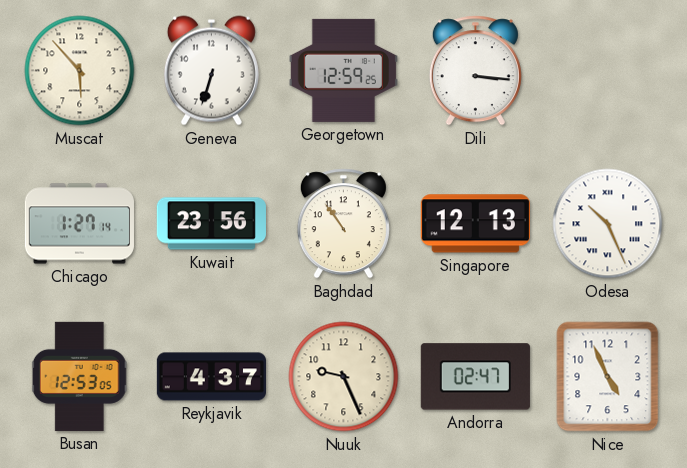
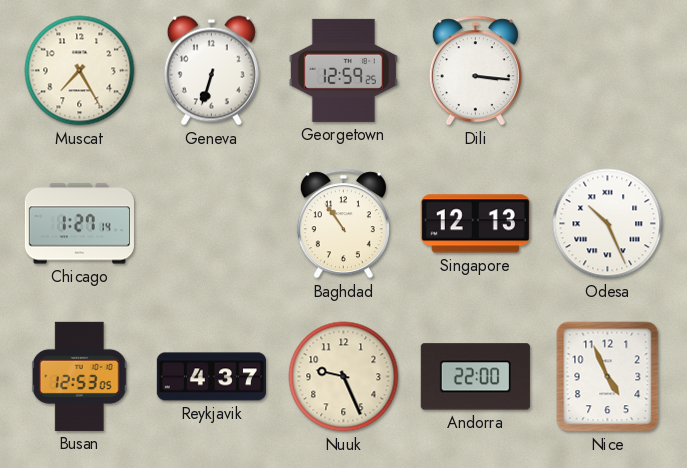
Muscat: 5:53 -> 7:25 (80, 71)
Kuwait: 23:56 -> none (211, 224)
Andorra: 02:47 -> 22:00 (475, 377)
